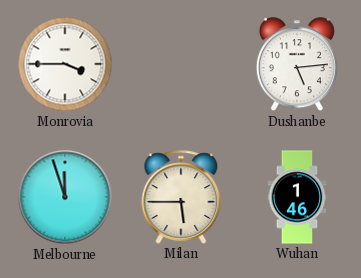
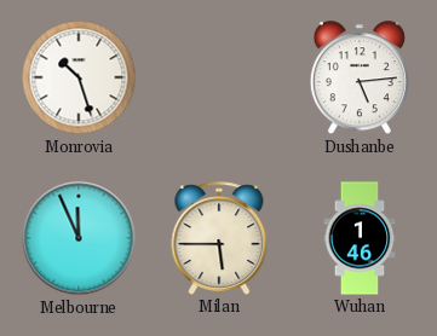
Monrovia: 3:45 -> 10:27 (79, 77)
Melbourne: 11:57 -> 11:56 (79, 238)
